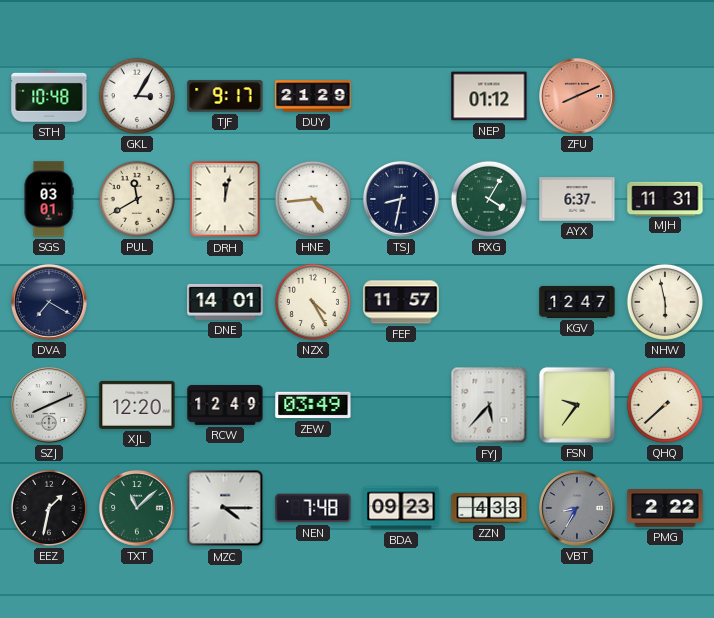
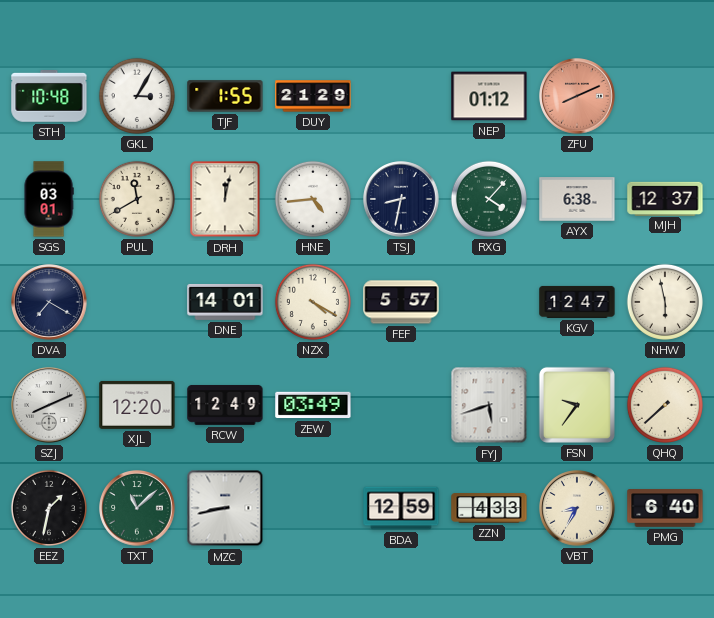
TJF: 9:17 -> 1:55 (225, 96)
RXG: 4:05 -> 4:07 (489, 199)
AYX: 6:37 -> 6:38 (577, 199)
MJH: 11:31 -> 12:37 (665, 198)
NZX: 4:25 -> 4:20 (313, 302)
FEF: 11:57 -> 5:57 (401, 302)
FYJ: 5:37 -> 5:42 (489, 405)
MZC: 4:15 -> 8:43 (225, 508)
NEN: 7:48 -> none (313, 508)
BDA: 09:23 -> 12:59 (401, 508)
VBT dial: grey -> cream (577, 508)
PMG: 2:22 -> 6:40 (665, 508)
